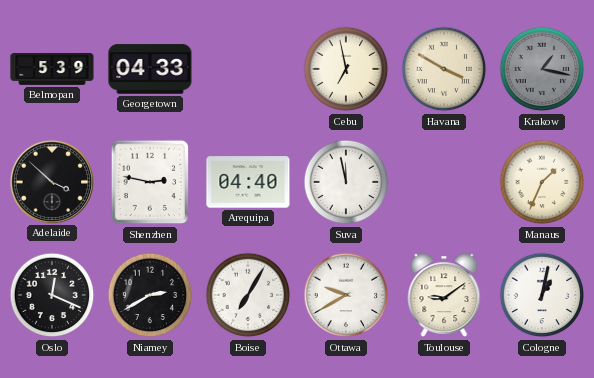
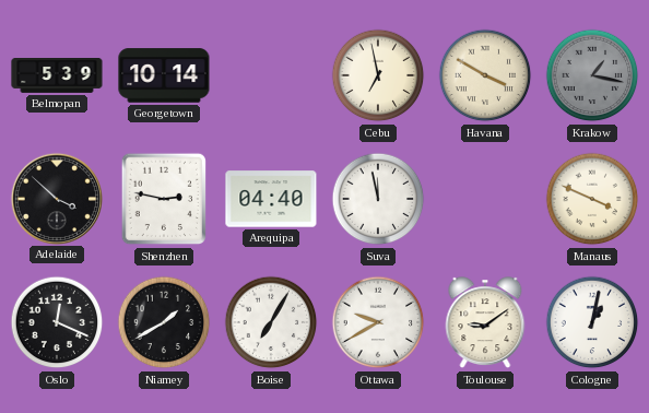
Georgetown: 04:33 -> 10:14 (164, 75)
Manaus: 1:34 -> 3:49 (592, 199)
Niamey: 2:40 -> 1:40 (164, 322)
